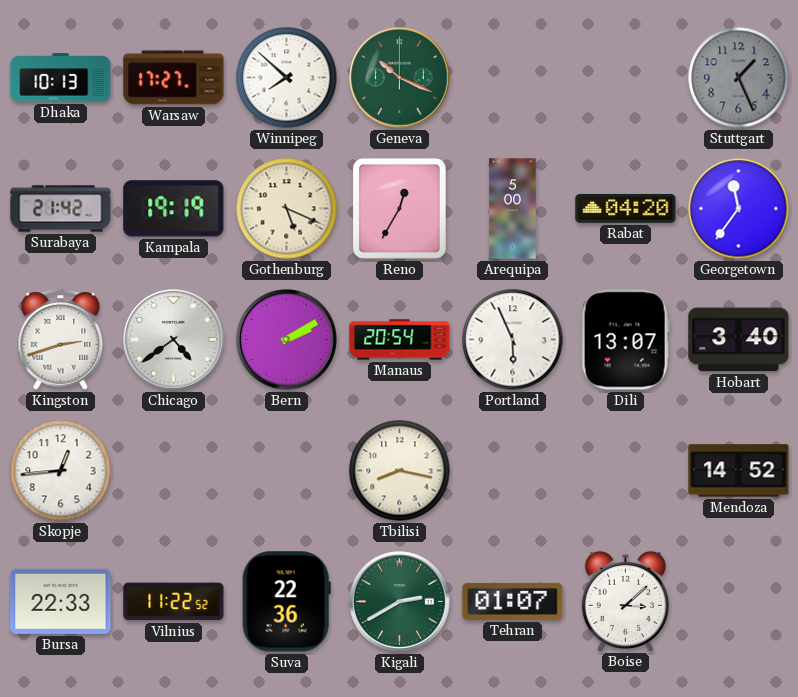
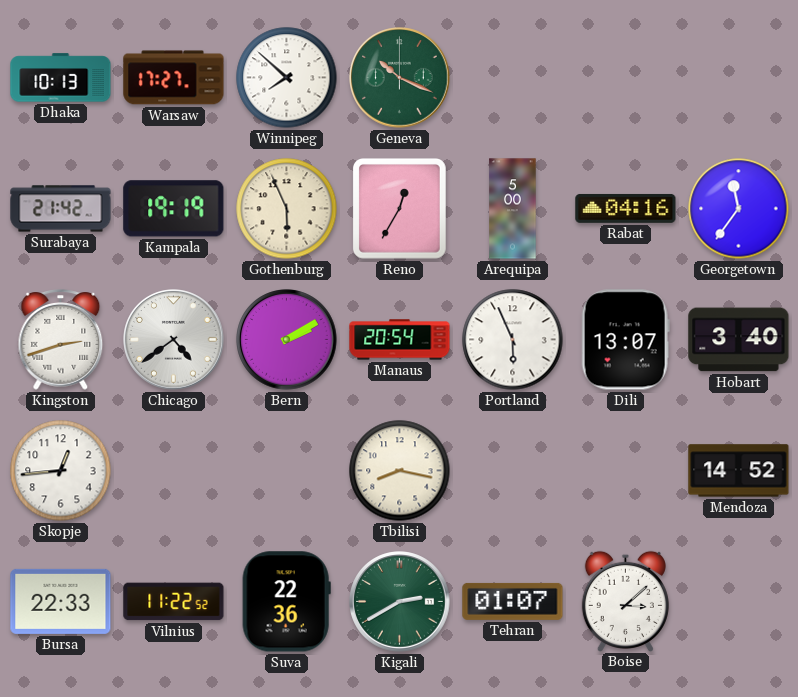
Stuttgart: 1:26 -> none (739, 78)
Gothenburg: 5:19 -> 5:56 (287, 209)
Rabat: 04:20 -> 04:16 (626, 208)
